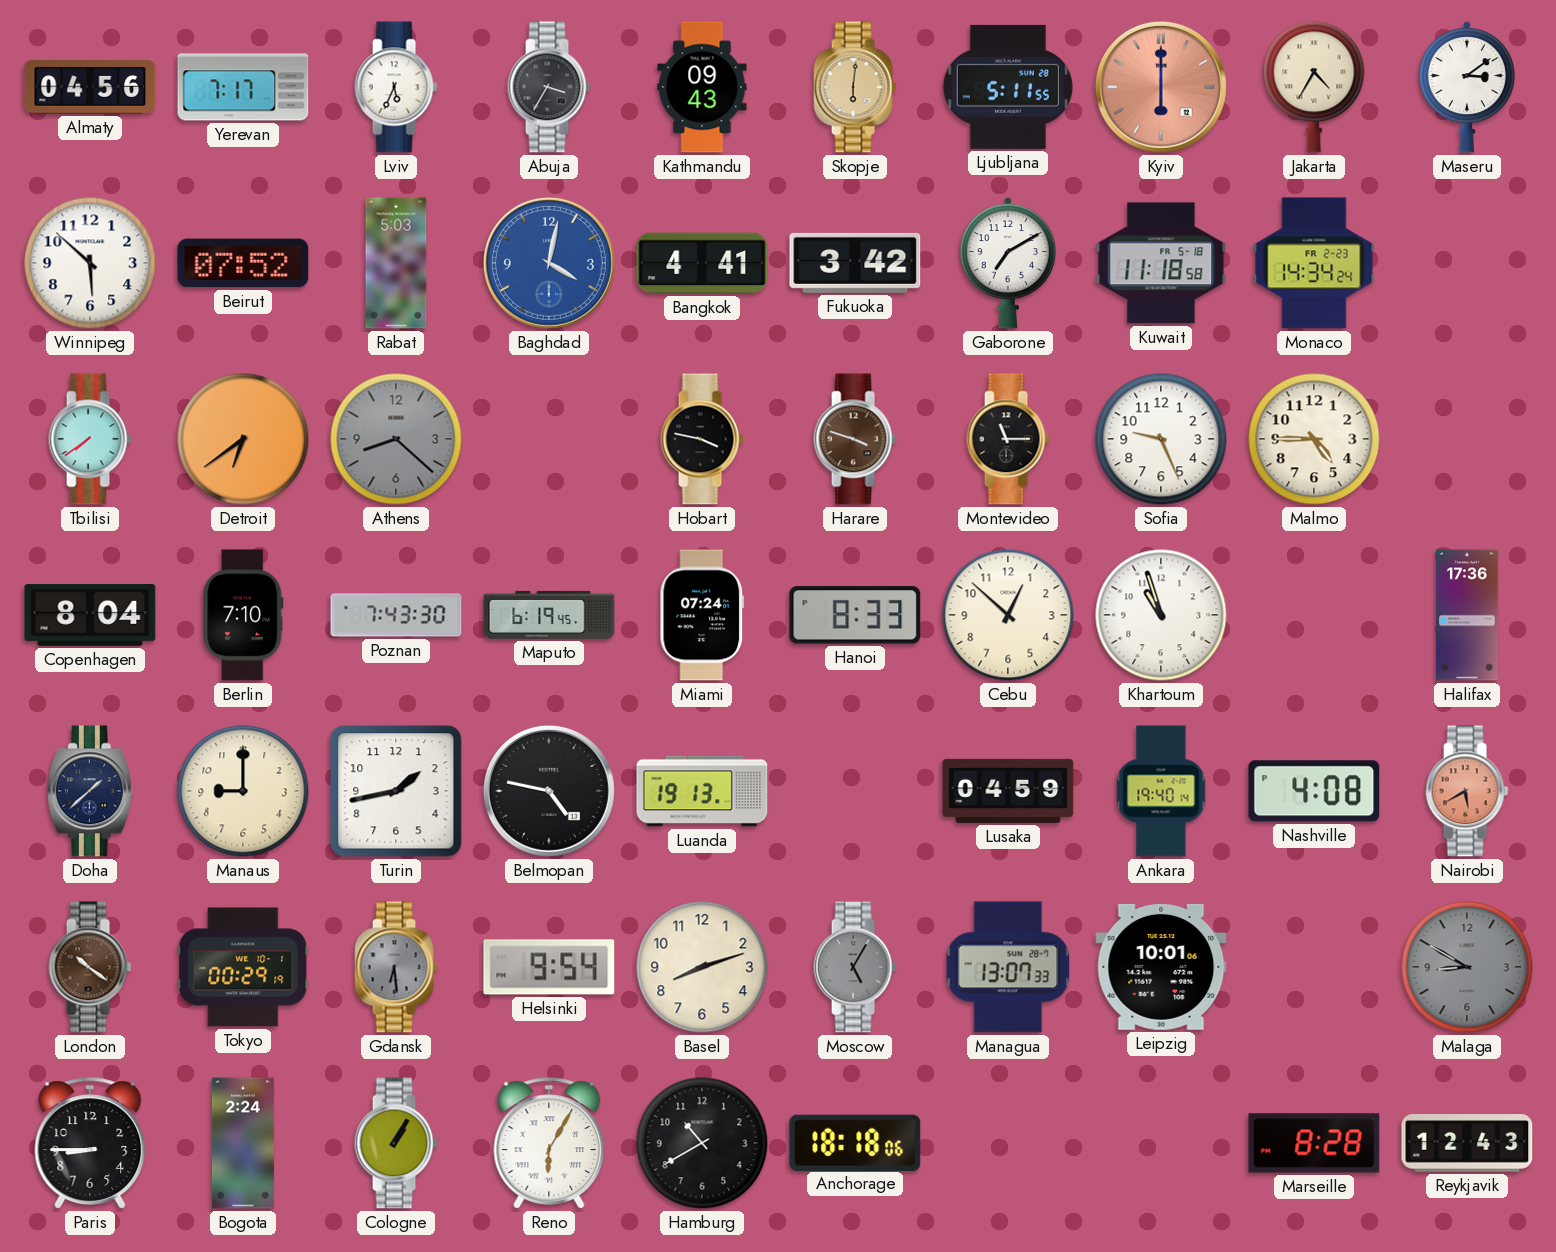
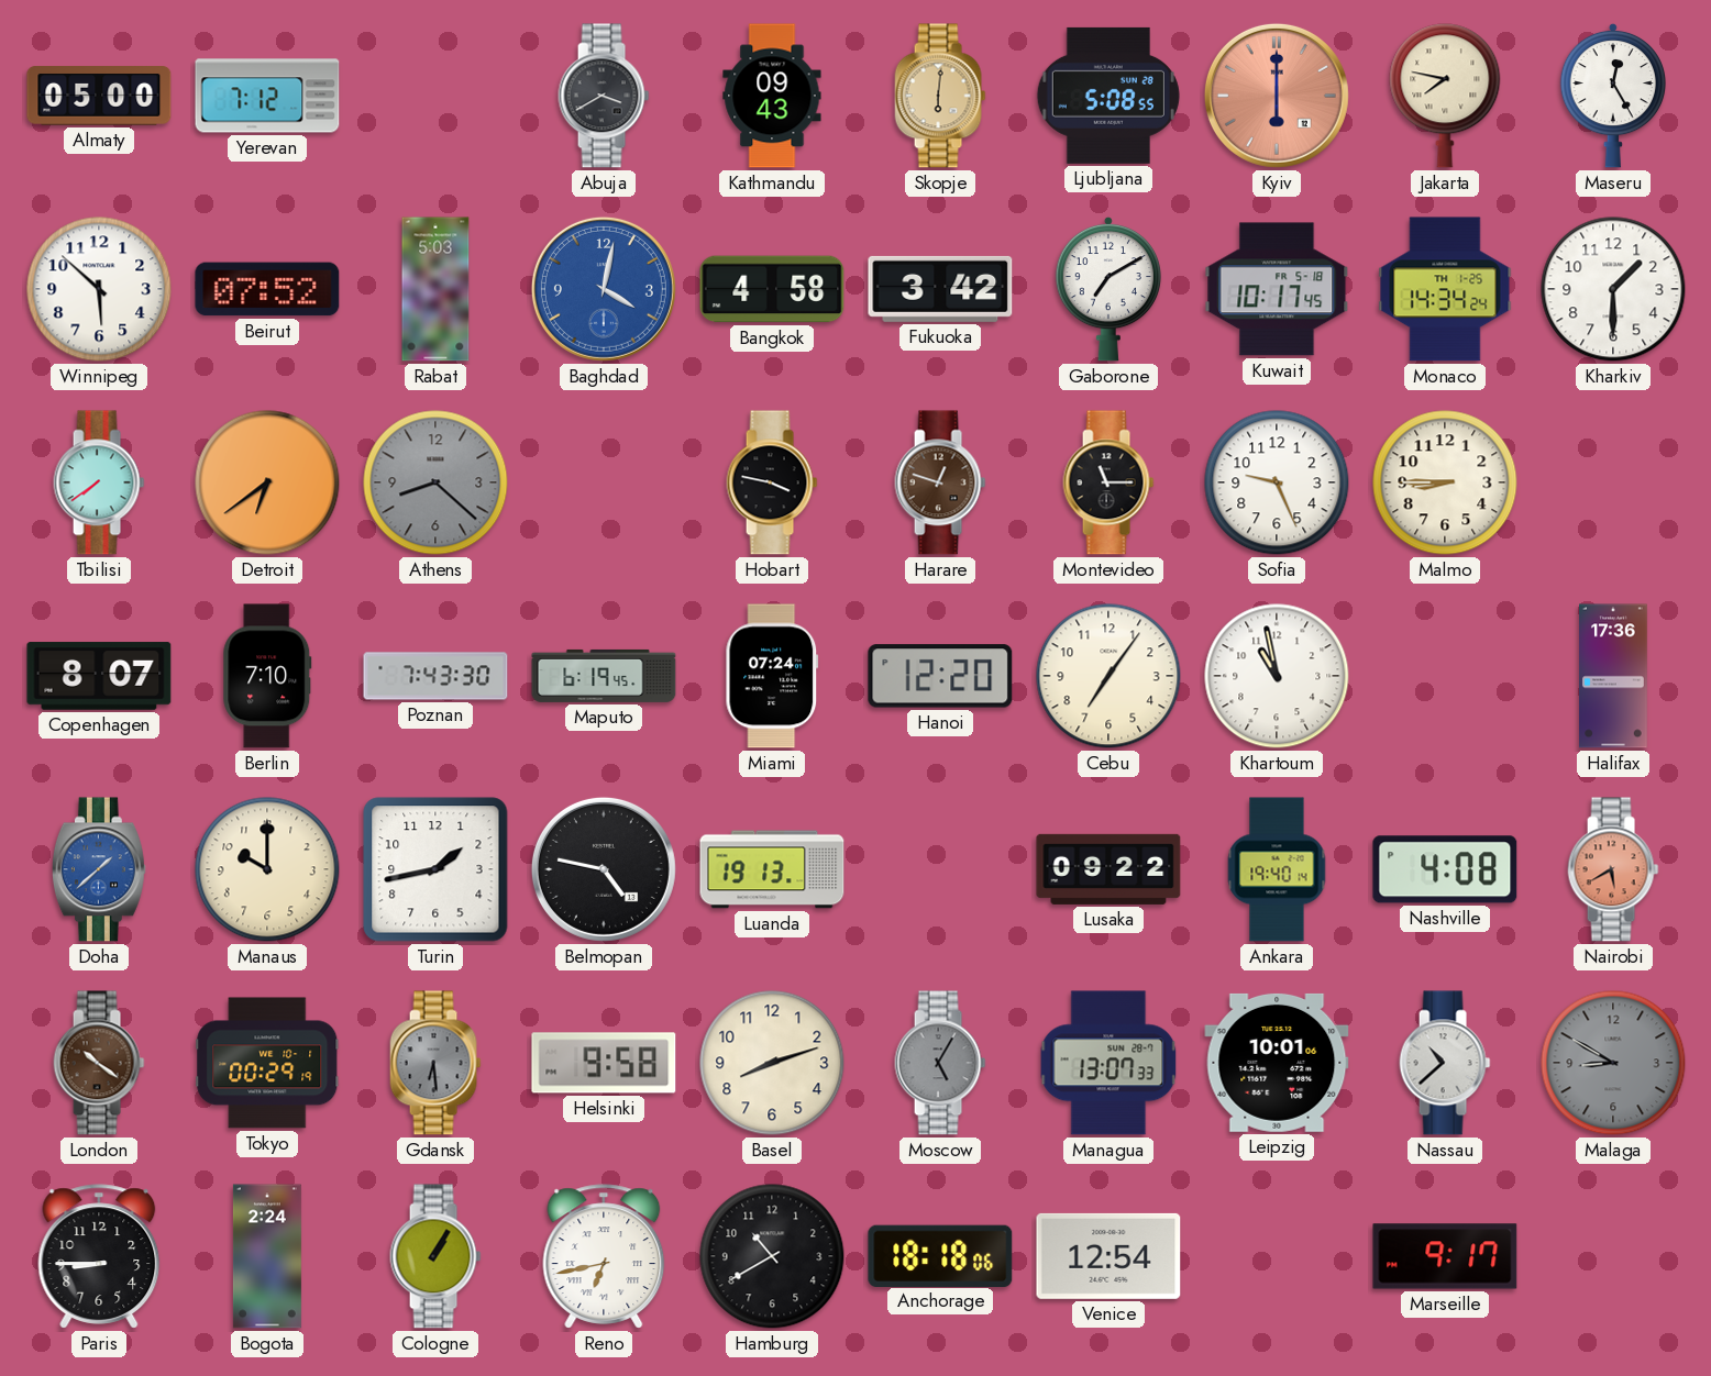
Almaty: 04:56 -> 05:00 (99, 96)
Yerevan: 7:17 -> 7:12 (267, 96)
Lviv: 5:34 -> none (396, 87)
Abuja: 3:35 -> 3:40 (604, 96)
Ljubljana: 5:11 -> 5:08 (1108, 96)
Jakarta: 4:35 -> 7:47 (1445, 96)
Maseru: 3:09 -> 12:25 (1612, 96)
Bangkok: 4:41 -> 4:58 (772, 289)
Kuwait: 11:18 -> 10:17 (1277, 289)
Monaco date: FR 2-23 -> TH 1-25 (1445, 289)
Kharkiv: none -> 1:30 (1613, 289)
Harare: 3:48 -> 12:48 (940, 482)
Malmo: 4:45 -> 8:45 (1445, 482)
Copenhagen: 8:04 -> 8:07 (99, 676)
Hanoi: 8:33 -> 12:20 (940, 676)
Cebu: 12:52 -> 7:06 (1108, 676)
Khartoum: 10:57 -> 10:58 (1277, 676)
Doha dial: navy -> blue (99, 869)
Manaus: 9:00 -> 10:00 (267, 869)
Lusaka: 04:59 -> 09:22 (1108, 869)
Helsinki: 9:54 -> 9:58 (604, 1063)
Nassau: none -> 10:38 (1445, 1063)
Reno: 6:05 -> 6:43 (604, 1256)
Venice: none -> 12:54 (1108, 1256)
Marseille: 8:28 -> 9:17 (1445, 1256)
Reykjavik: 12:43 -> none (1467, 1143)
